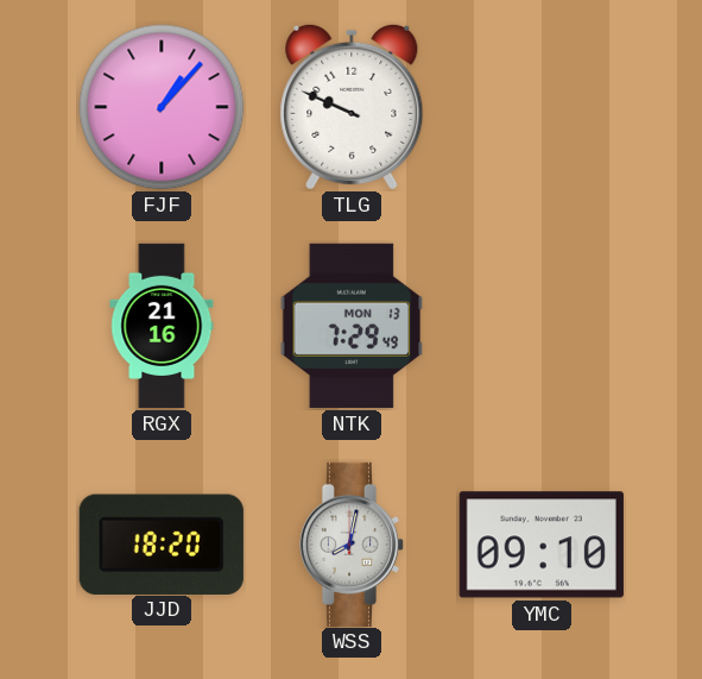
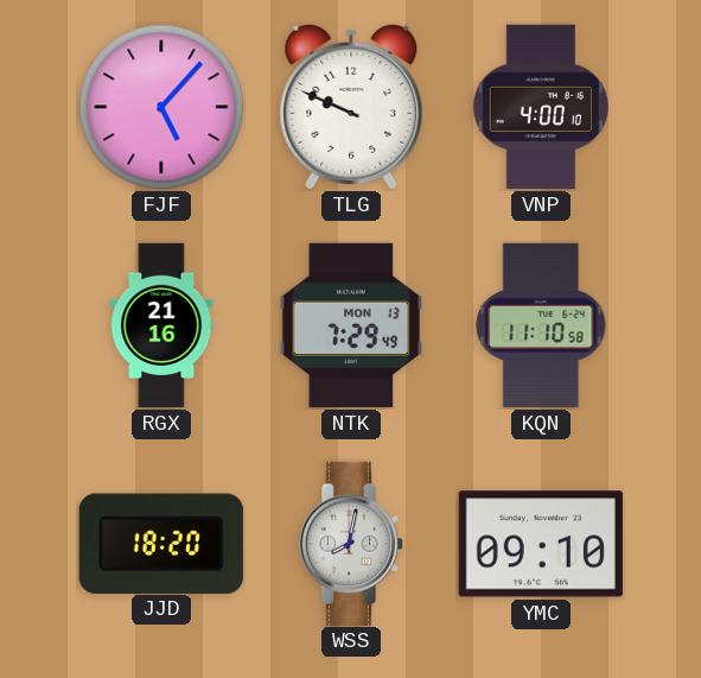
FJF: 1:07 -> 5:07 (161, 107)
VNP: none -> 4:00 (541, 107)
KQN: none -> 11:10 (541, 325)
